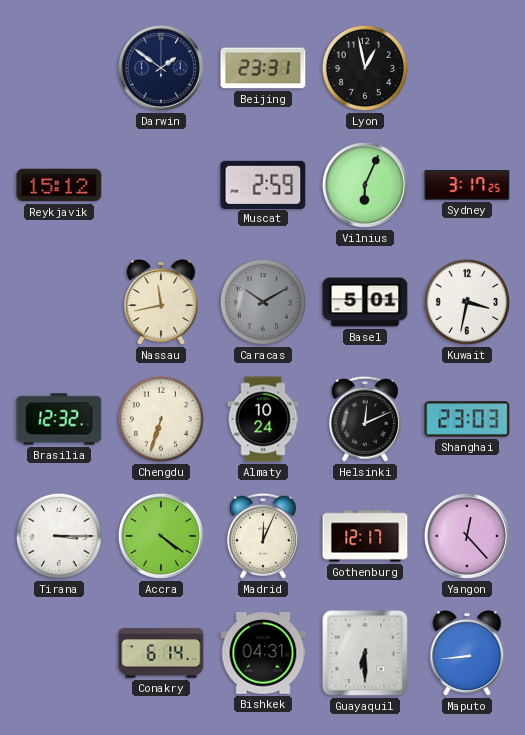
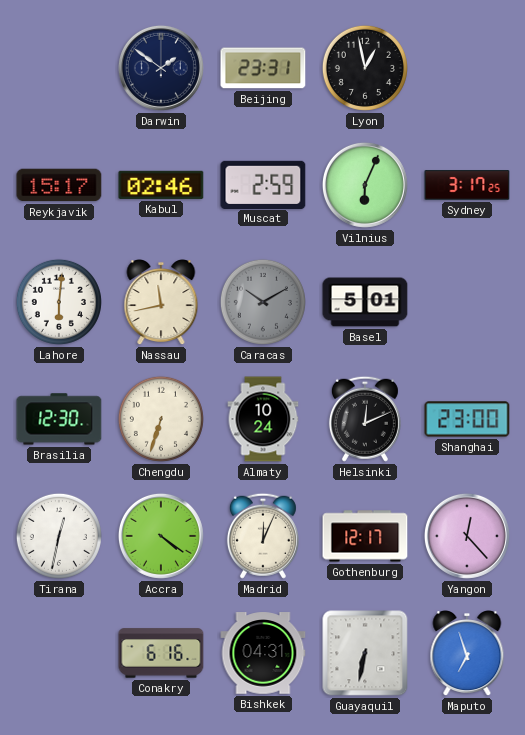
Reykjavik: 15:12 -> 15:17 (59, 185)
Kabul: none -> 02:46 (161, 185)
Lahore: none -> 6:01 (59, 302)
Kuwait: 3:32 -> none (467, 302)
Brasilia: 12:32 -> 12:30 (59, 419)
Shanghai: 23:03 -> 23:00 (467, 419)
Tirana: 3:15 -> 12:32 (59, 536)
Conakry: 6:14 -> 6:16 (161, 653)
Guayaquil: 6:30 -> 6:32 (365, 653)
Maputo: 8:44 -> 6:57 (467, 654)
